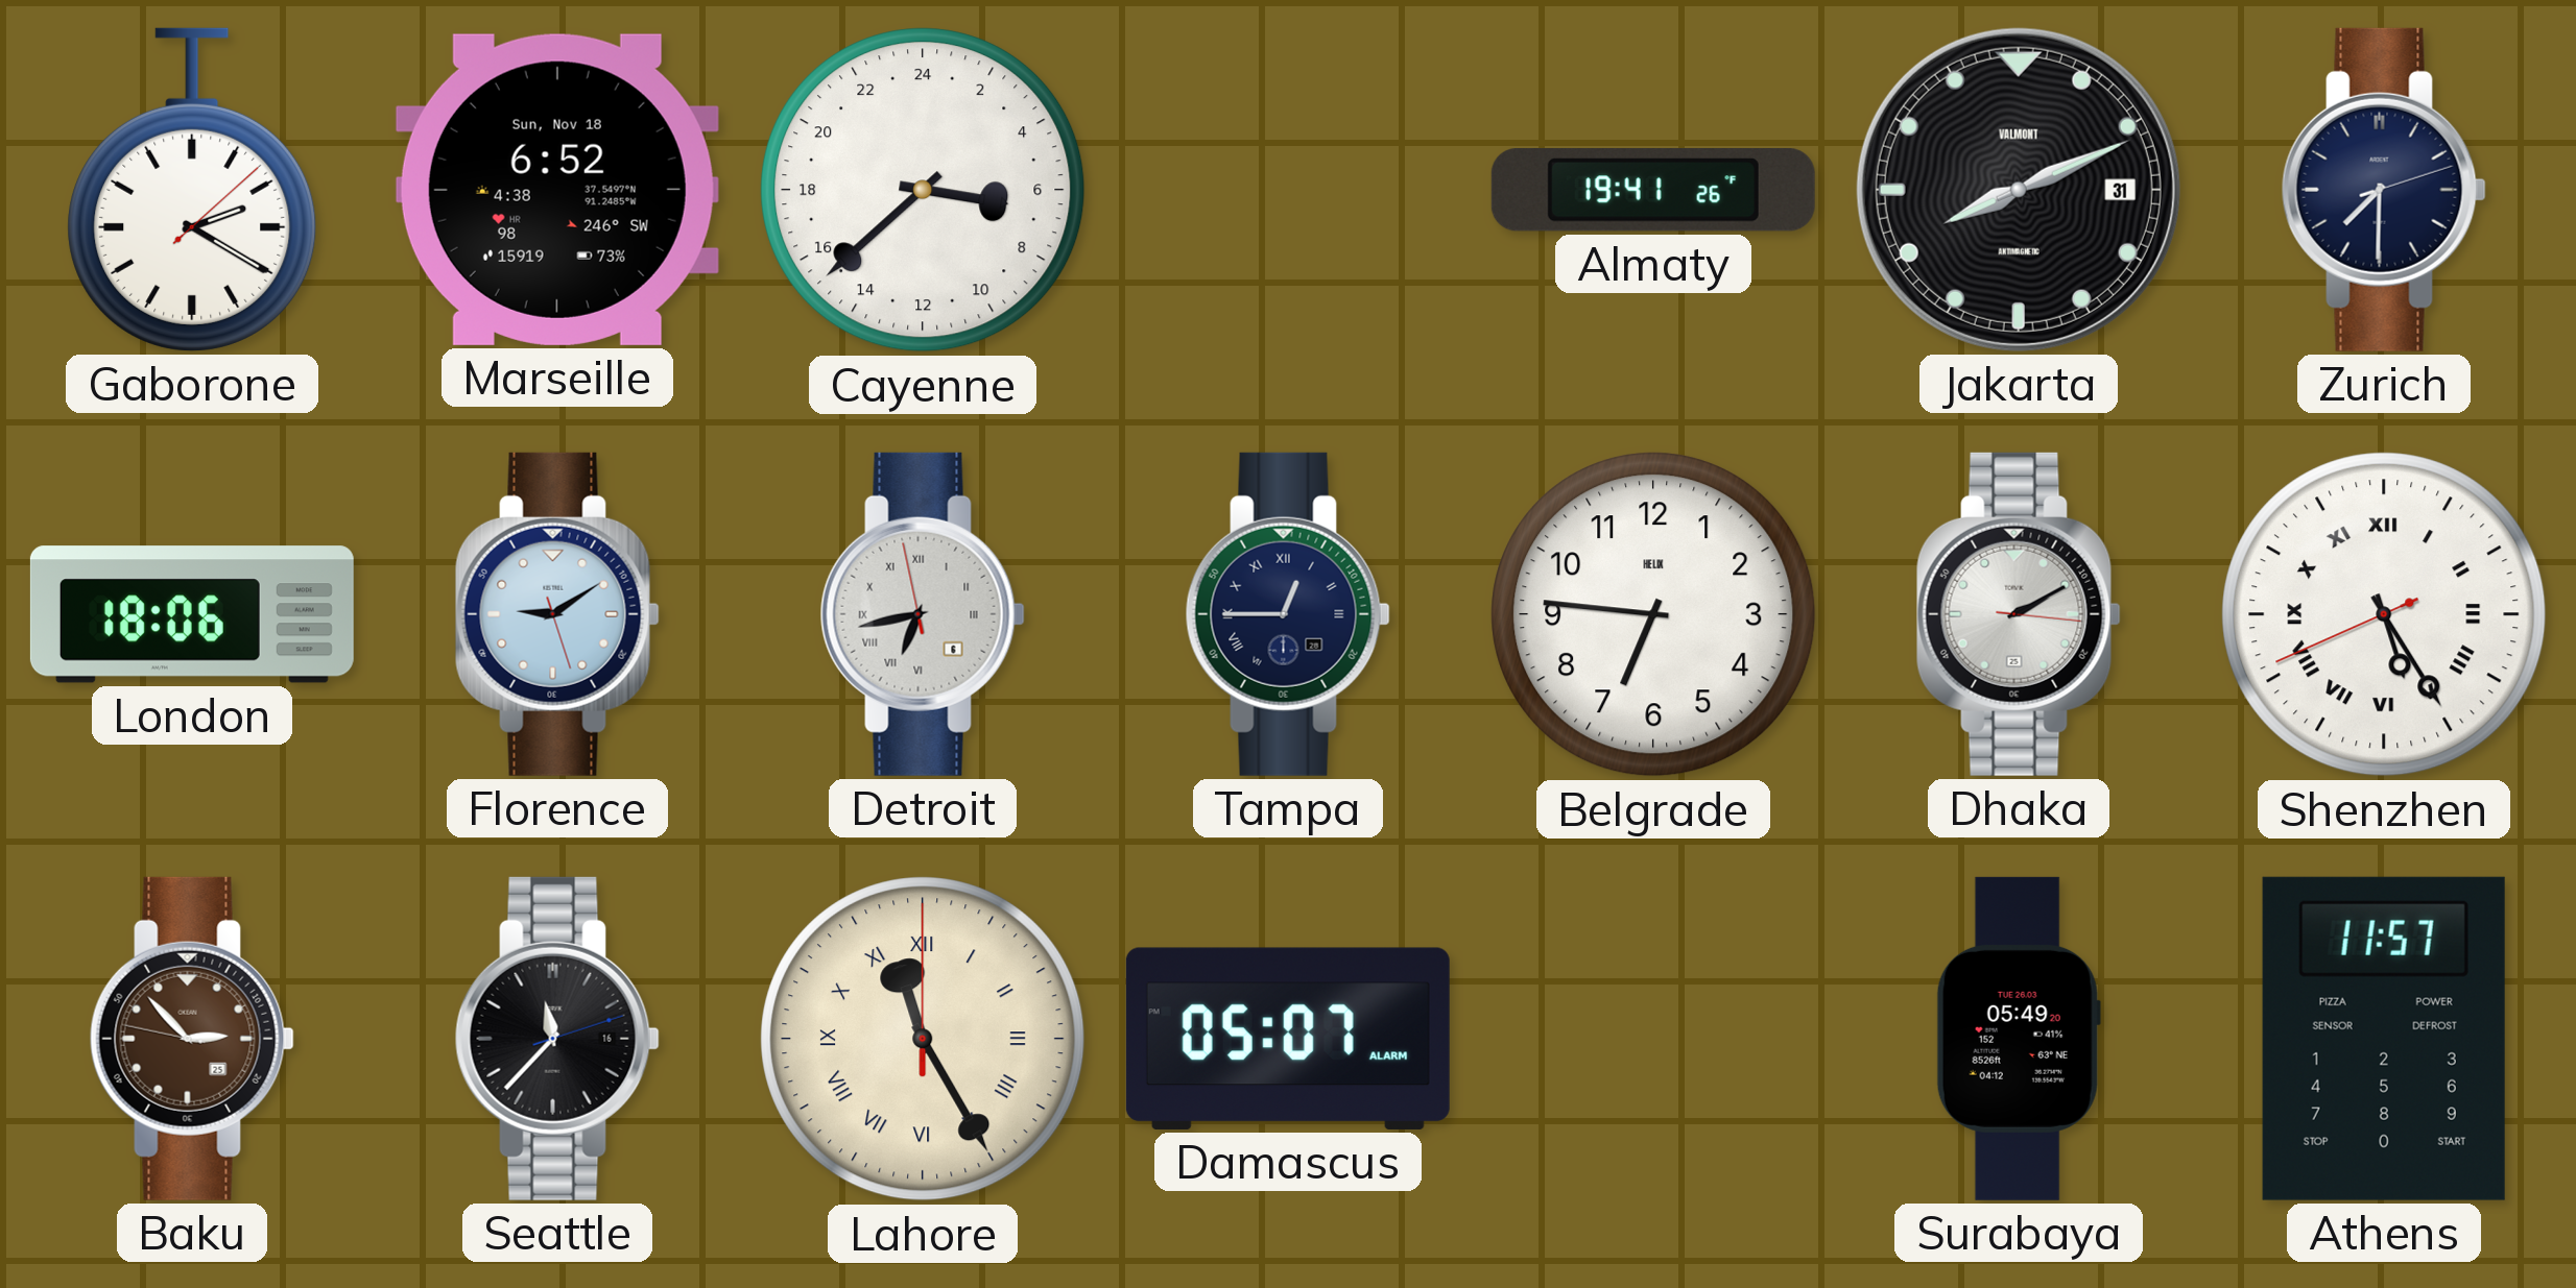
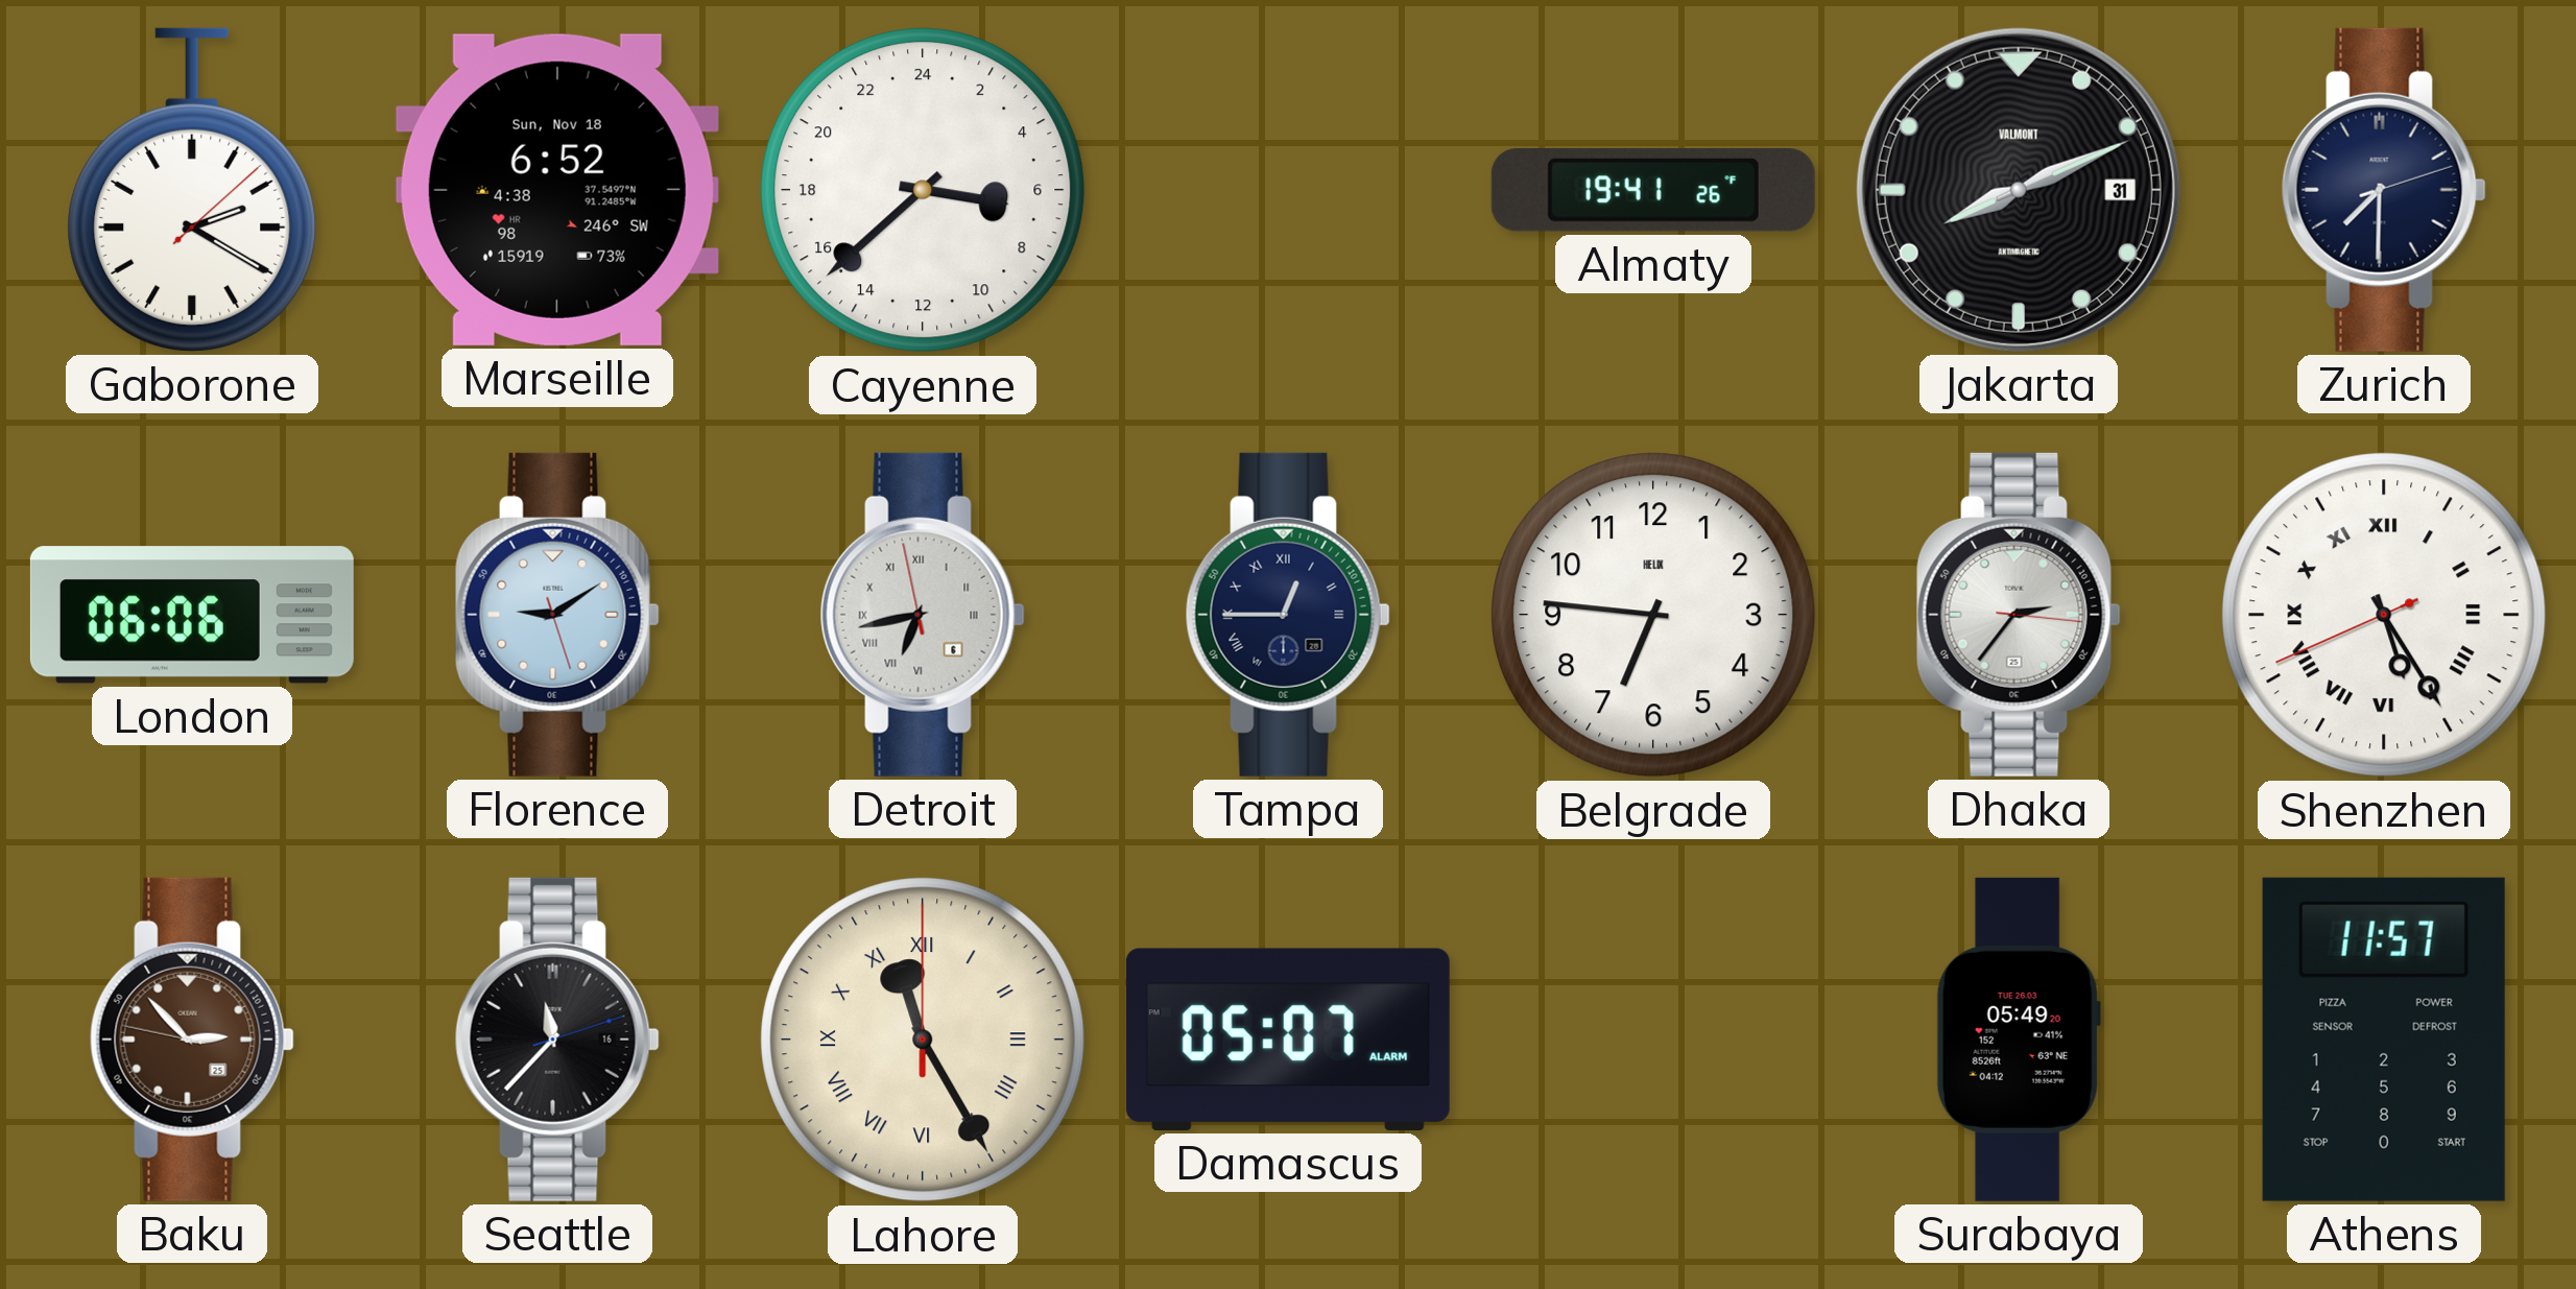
London: 18:06 -> 06:06 (192, 615)
Dhaka: 2:10 -> 2:36 (2019, 615)
